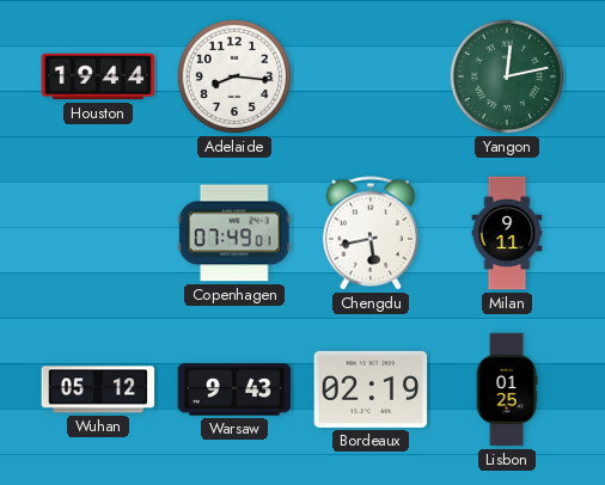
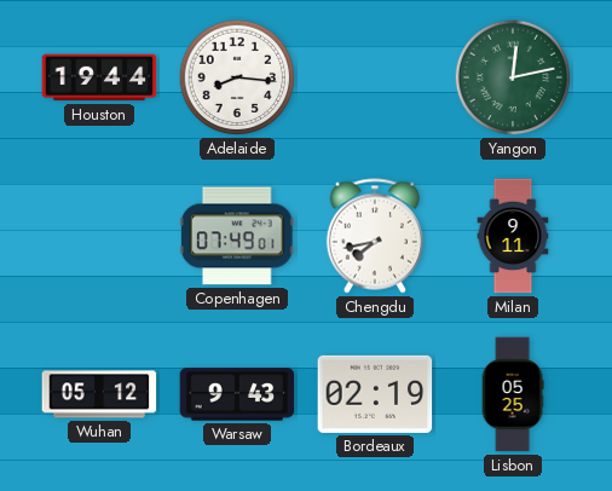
Chengdu: 5:43 -> 7:43 (375, 236)
Lisbon: 01:25 -> 05:25 (513, 394)
